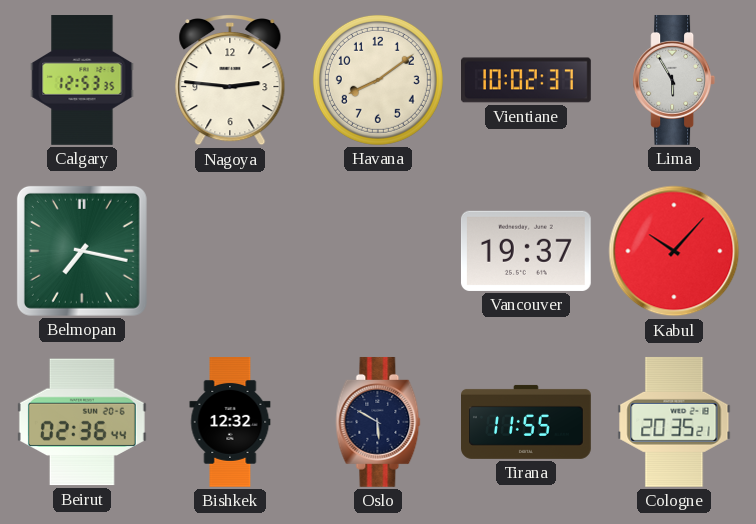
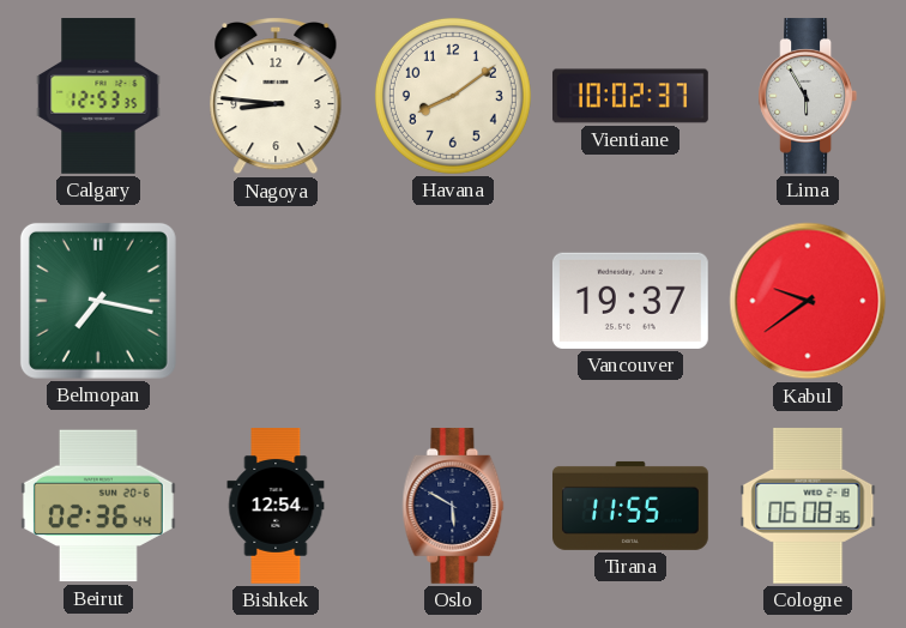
Nagoya: 2:46 -> 8:46 (276, 97)
Kabul: 10:07 -> 9:39 (808, 301)
Bishkek: 12:32 -> 12:54 (276, 507)
Cologne: 20:35 -> 06:08 (808, 506)
